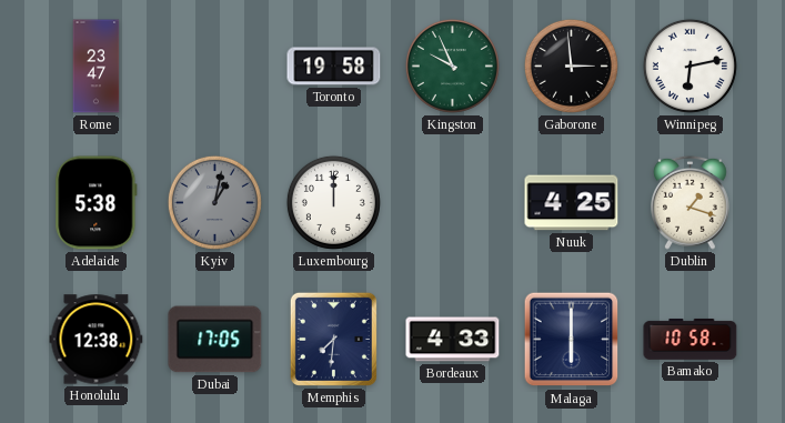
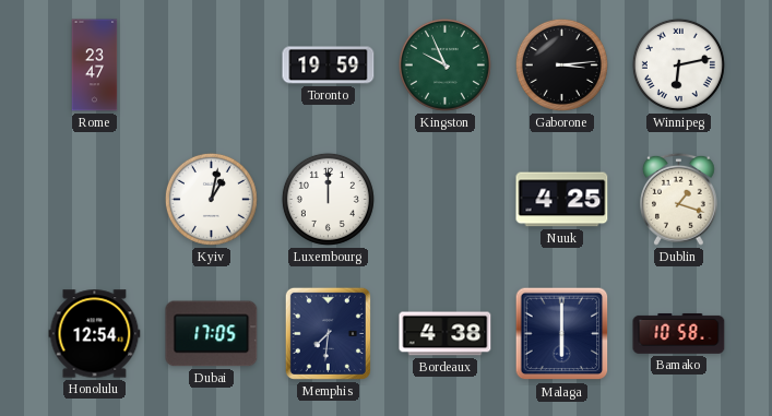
Toronto: 19:58 -> 19:59 (329, 66)
Gaborone: 2:59 -> 3:14 (561, 64)
Adelaide: 5:38 -> none (97, 203)
Kyiv dial: grey -> white (211, 199)
Honolulu: 12:38 -> 12:54 (95, 334)
Bordeaux: 4:33 -> 4:38 (446, 334)
